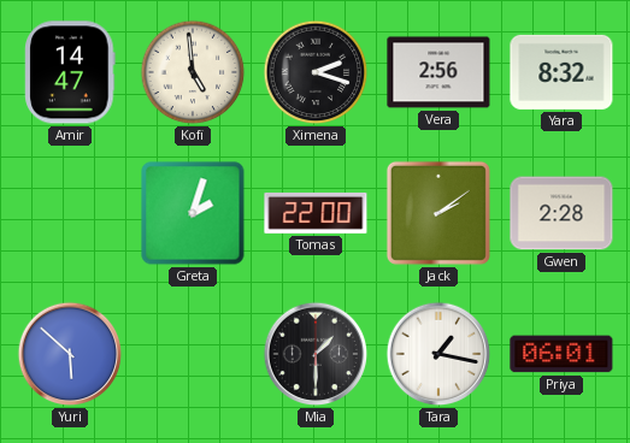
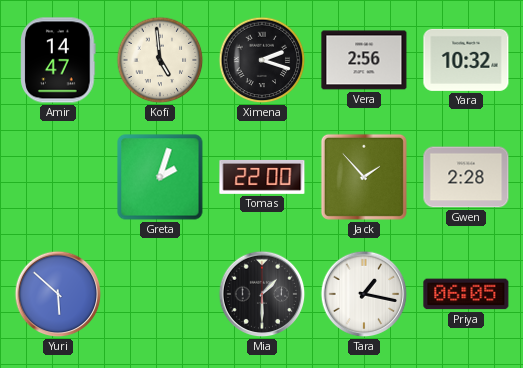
Yara: 8:32 -> 10:32 (466, 60)
Jack: 2:09 -> 1:53 (364, 177)
Priya: 06:01 -> 06:05 (466, 294)
